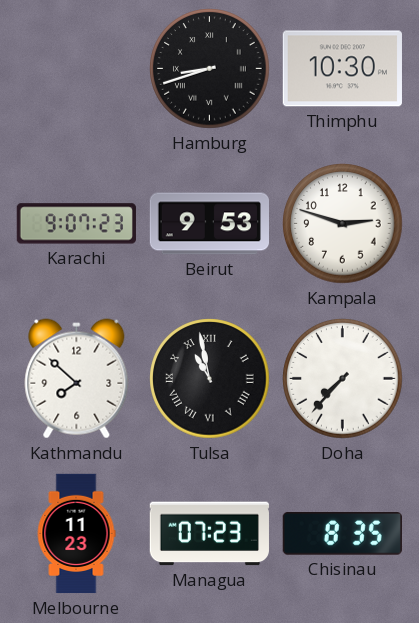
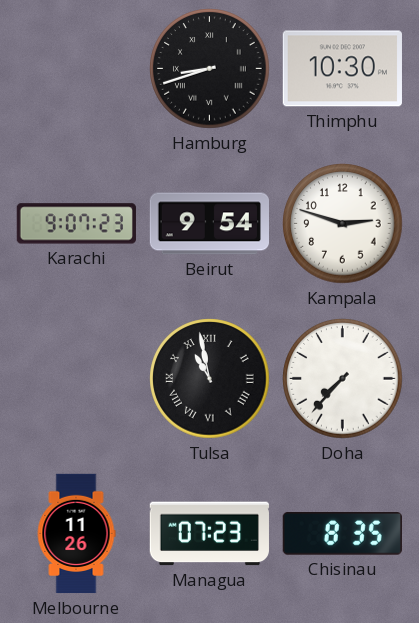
Beirut: 9:53 -> 9:54 (209, 224)
Kathmandu: 7:52 -> none (77, 379)
Melbourne: 11:23 -> 11:26 (76, 534)
